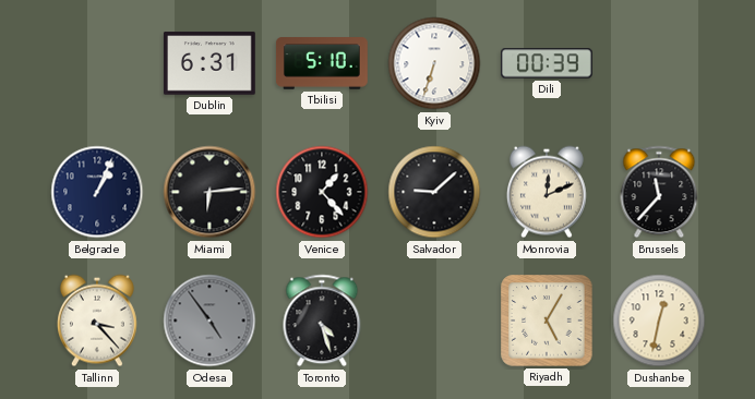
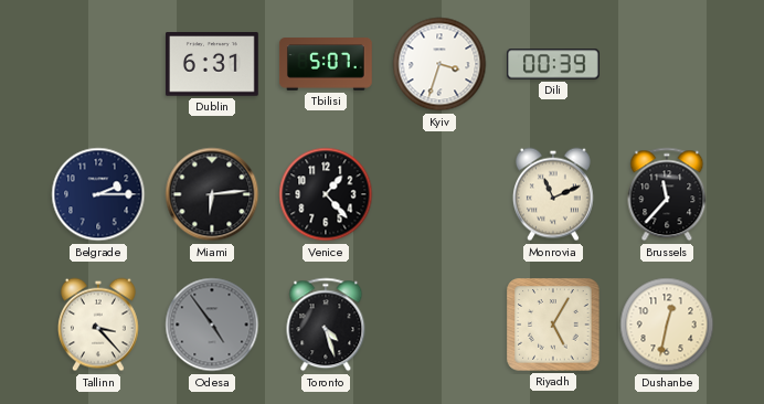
Tbilisi: 5:10 -> 5:07 (326, 64)
Kyiv: 6:33 -> 3:33 (439, 64)
Belgrade: 1:04 -> 2:15 (98, 194)
Salvador: 9:08 -> none (434, 192)
Monrovia: 12:11 -> 11:11 (553, 194)
